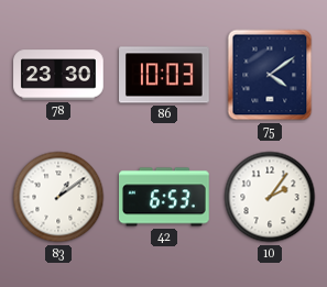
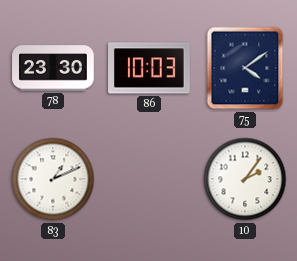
83: 1:09 -> 1:11 (53, 179)
42: 6:53 -> none (165, 197)
